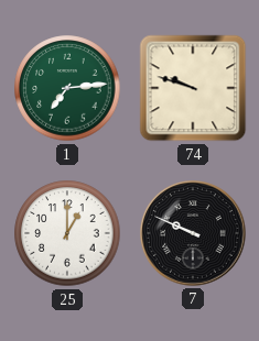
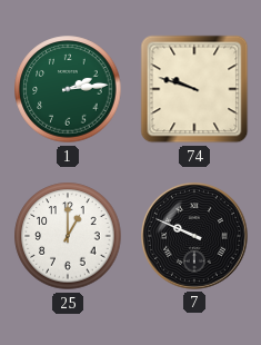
1: 7:14 -> 2:14 (68, 89)
